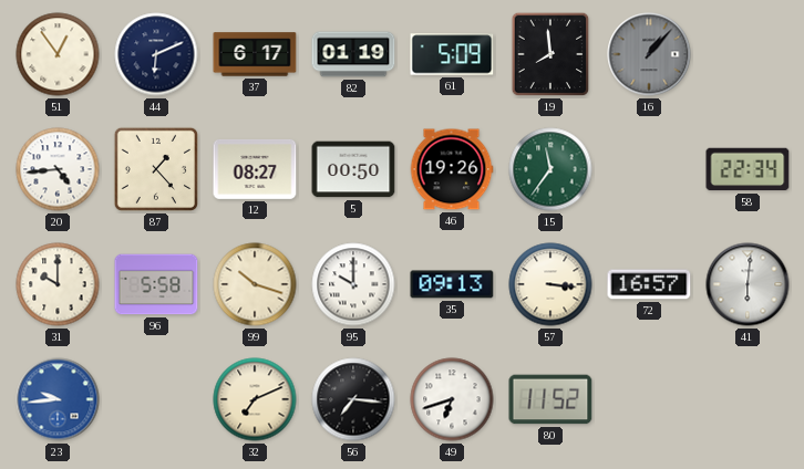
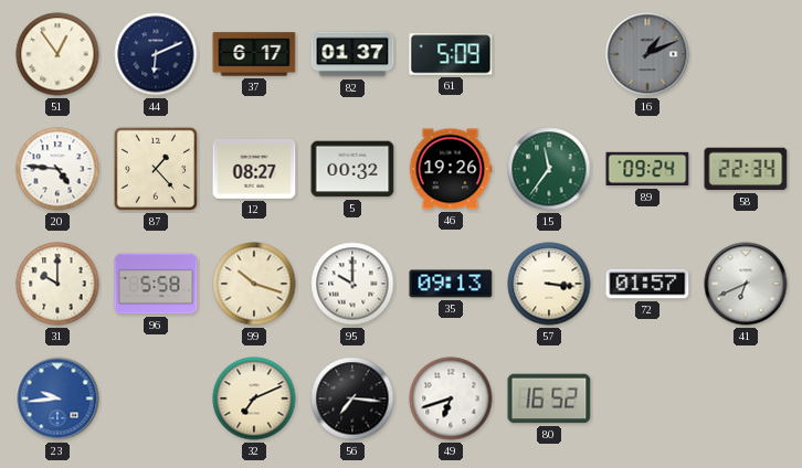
82: 01:19 -> 01:37 (352, 54)
19: 7:59 -> none (550, 54)
16: 1:07 -> 1:11 (647, 54)
20: 4:44 -> 4:46 (57, 169)
5: 00:50 -> 00:32 (352, 169)
89: none -> 09:24 (647, 169)
72: 16:57 -> 01:57 (647, 284)
41: 6:01 -> 6:41 (746, 284)
80: 11:52 -> 16:52 (549, 398)
